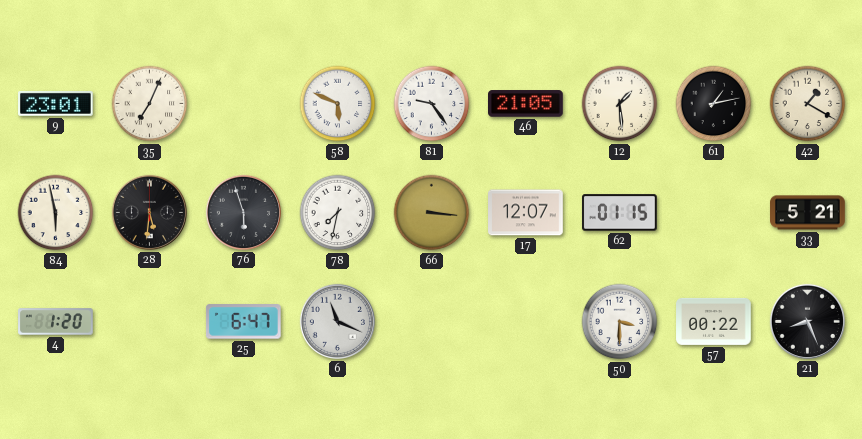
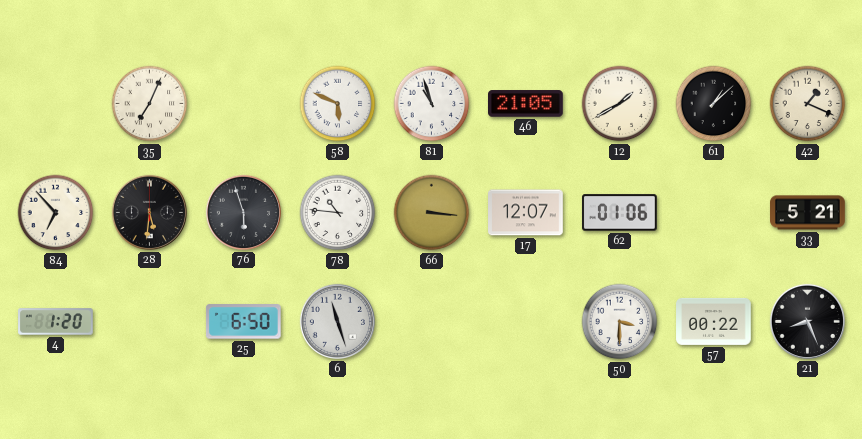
9: 23:01 -> none (56, 103)
81: 9:24 -> 10:57 (432, 104)
12: 1:29 -> 1:40 (620, 104)
61: 1:13 -> 1:08 (714, 104)
42: 1:20 -> 1:19 (808, 104)
84: 5:58 -> 6:53 (56, 213)
78: 7:32 -> 10:46 (338, 213)
62: 01:15 -> 01:06 (620, 213)
25: 6:47 -> 6:50 (243, 322)
6: 11:19 -> 11:27 (337, 321)
